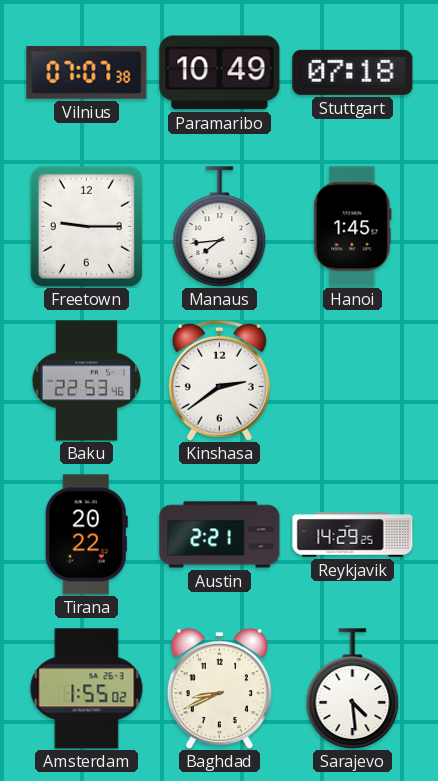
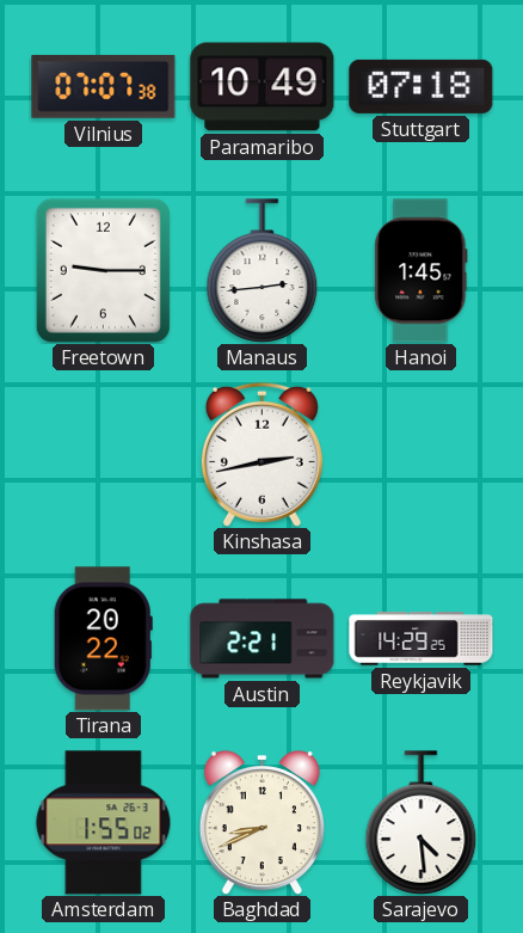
Manaus: 7:44 -> 2:44 (263, 271)
Baku: 22:53 -> none (86, 381)
Kinshasa: 2:39 -> 2:43 (261, 454)
